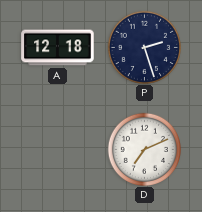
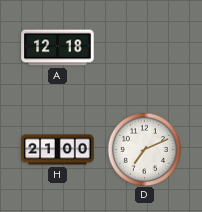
P: 2:27 -> none (144, 47)
H: none -> 21:00 (58, 150)
